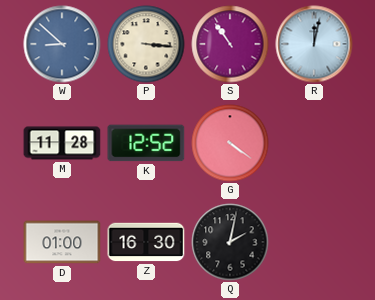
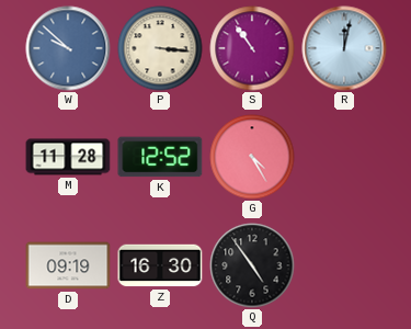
W: 8:52 -> 9:52 (68, 48)
G: 4:21 -> 4:25 (252, 157)
D: 01:00 -> 09:19 (68, 265)
Q: 2:02 -> 4:54 (252, 265)
